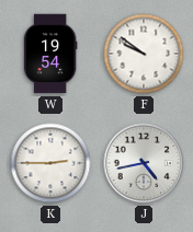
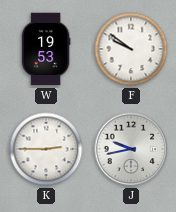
W: 19:54 -> 19:53 (46, 49)
J: 4:43 -> 9:43 (131, 149)
